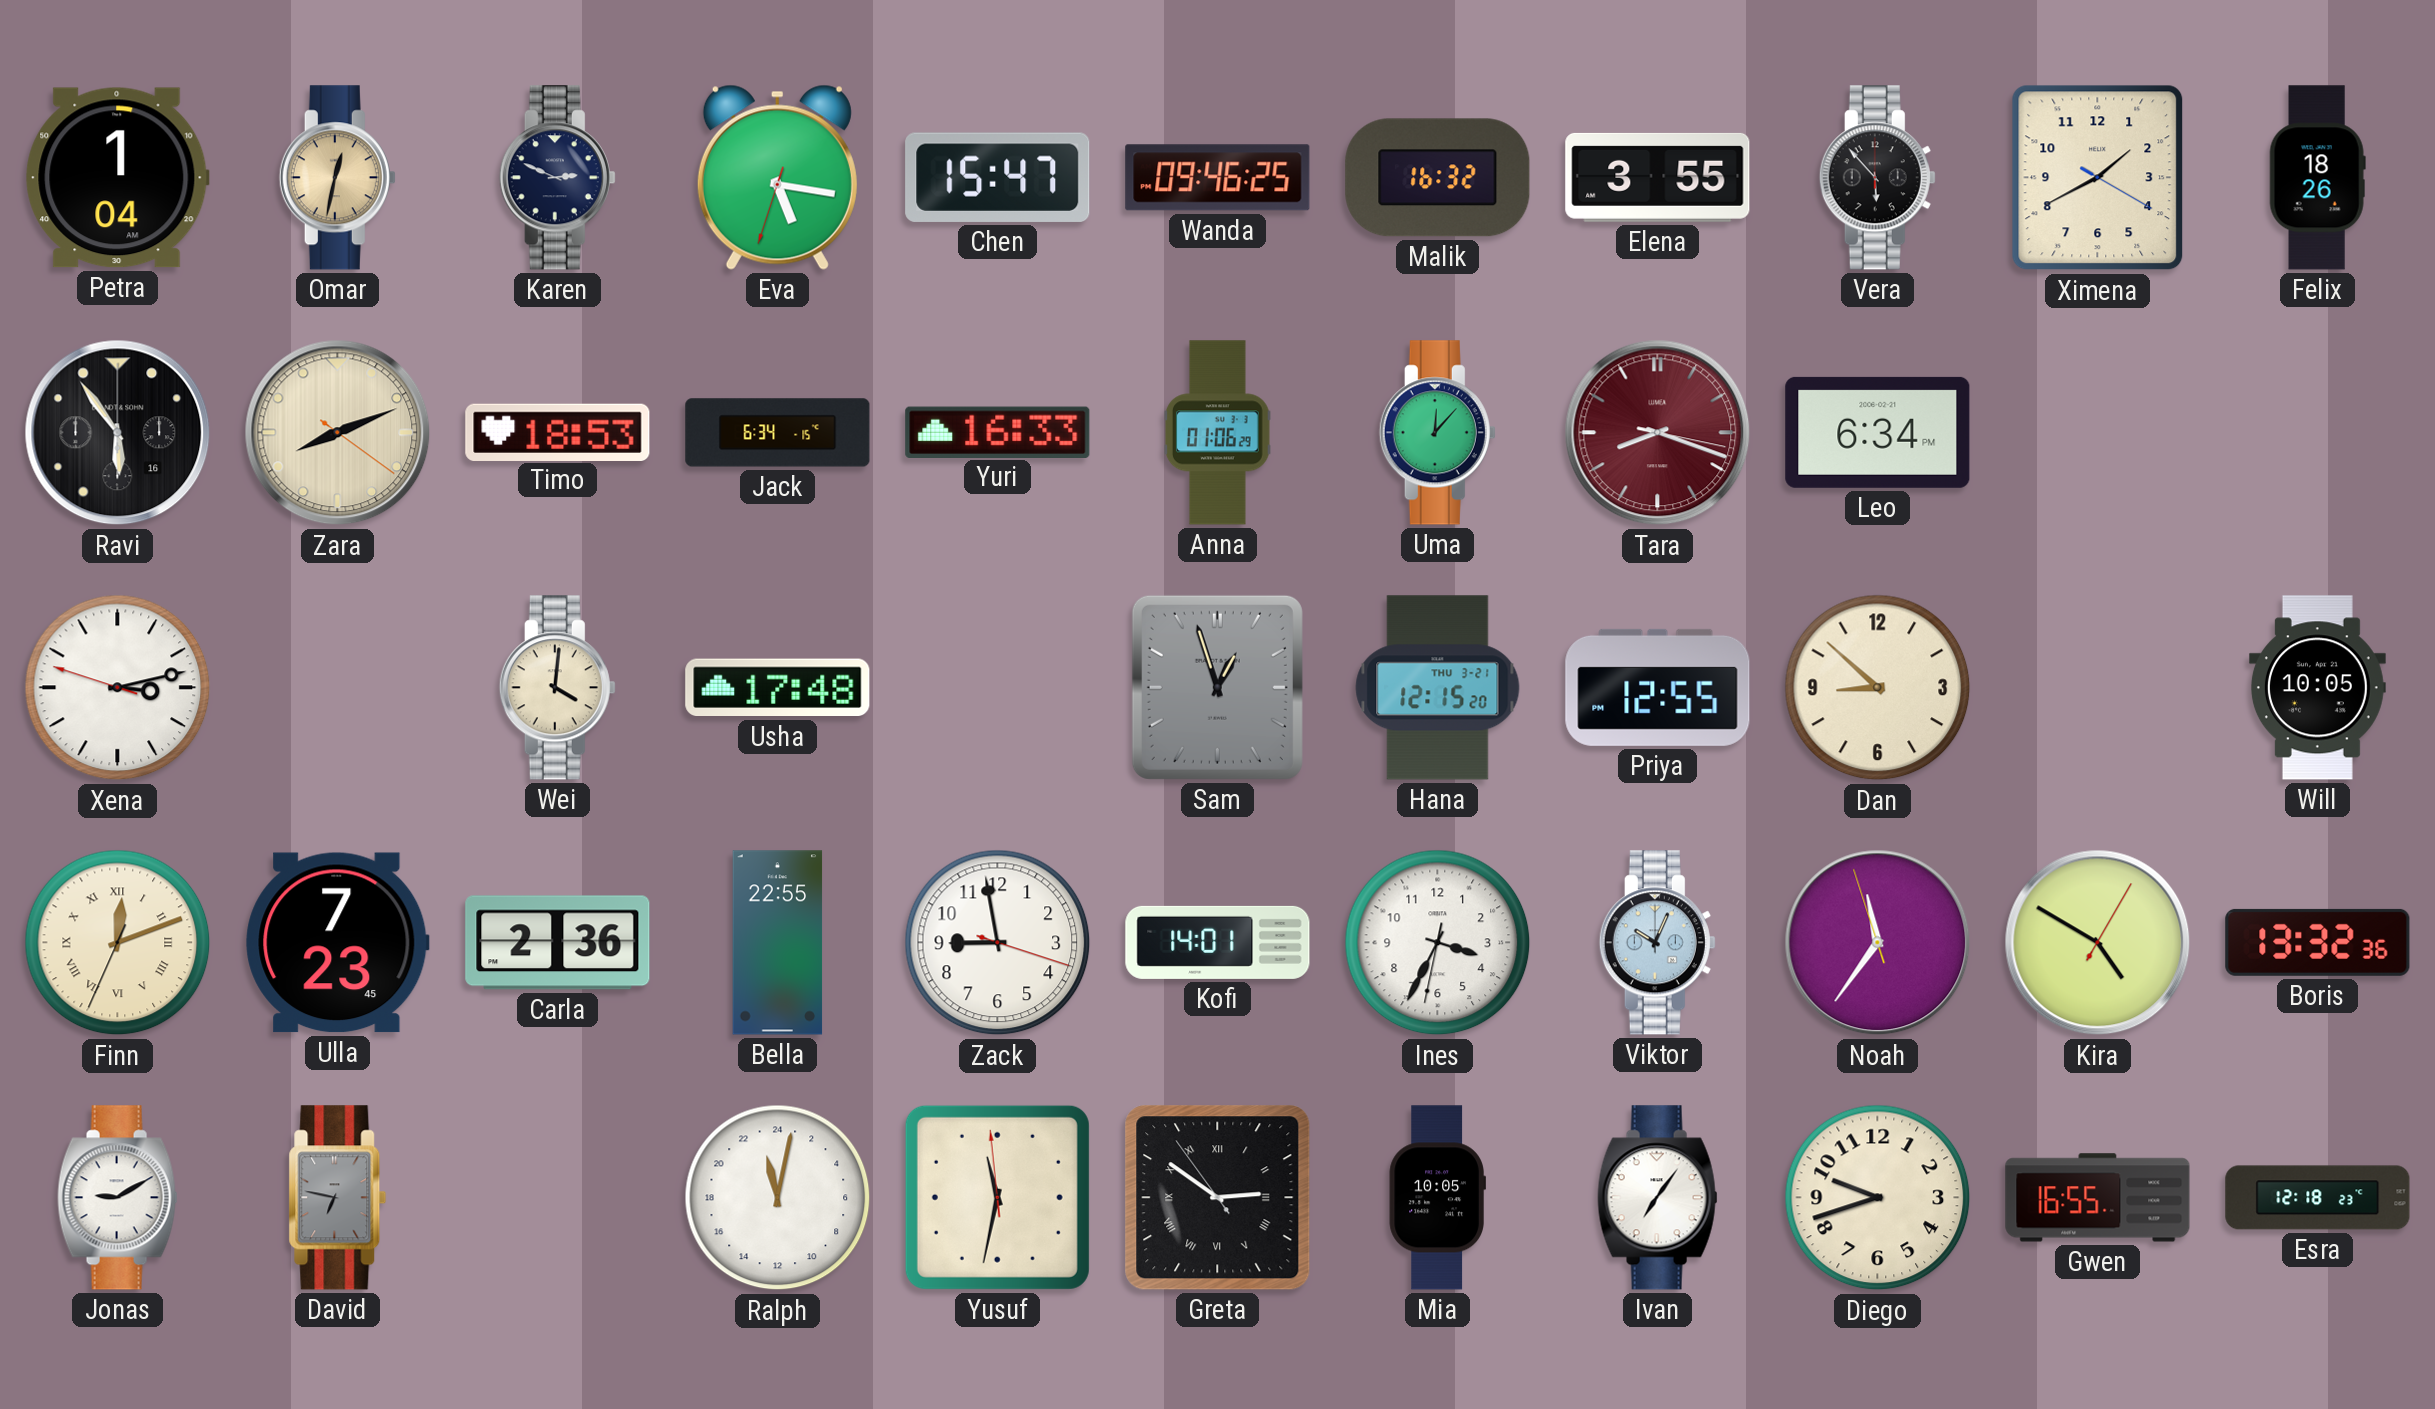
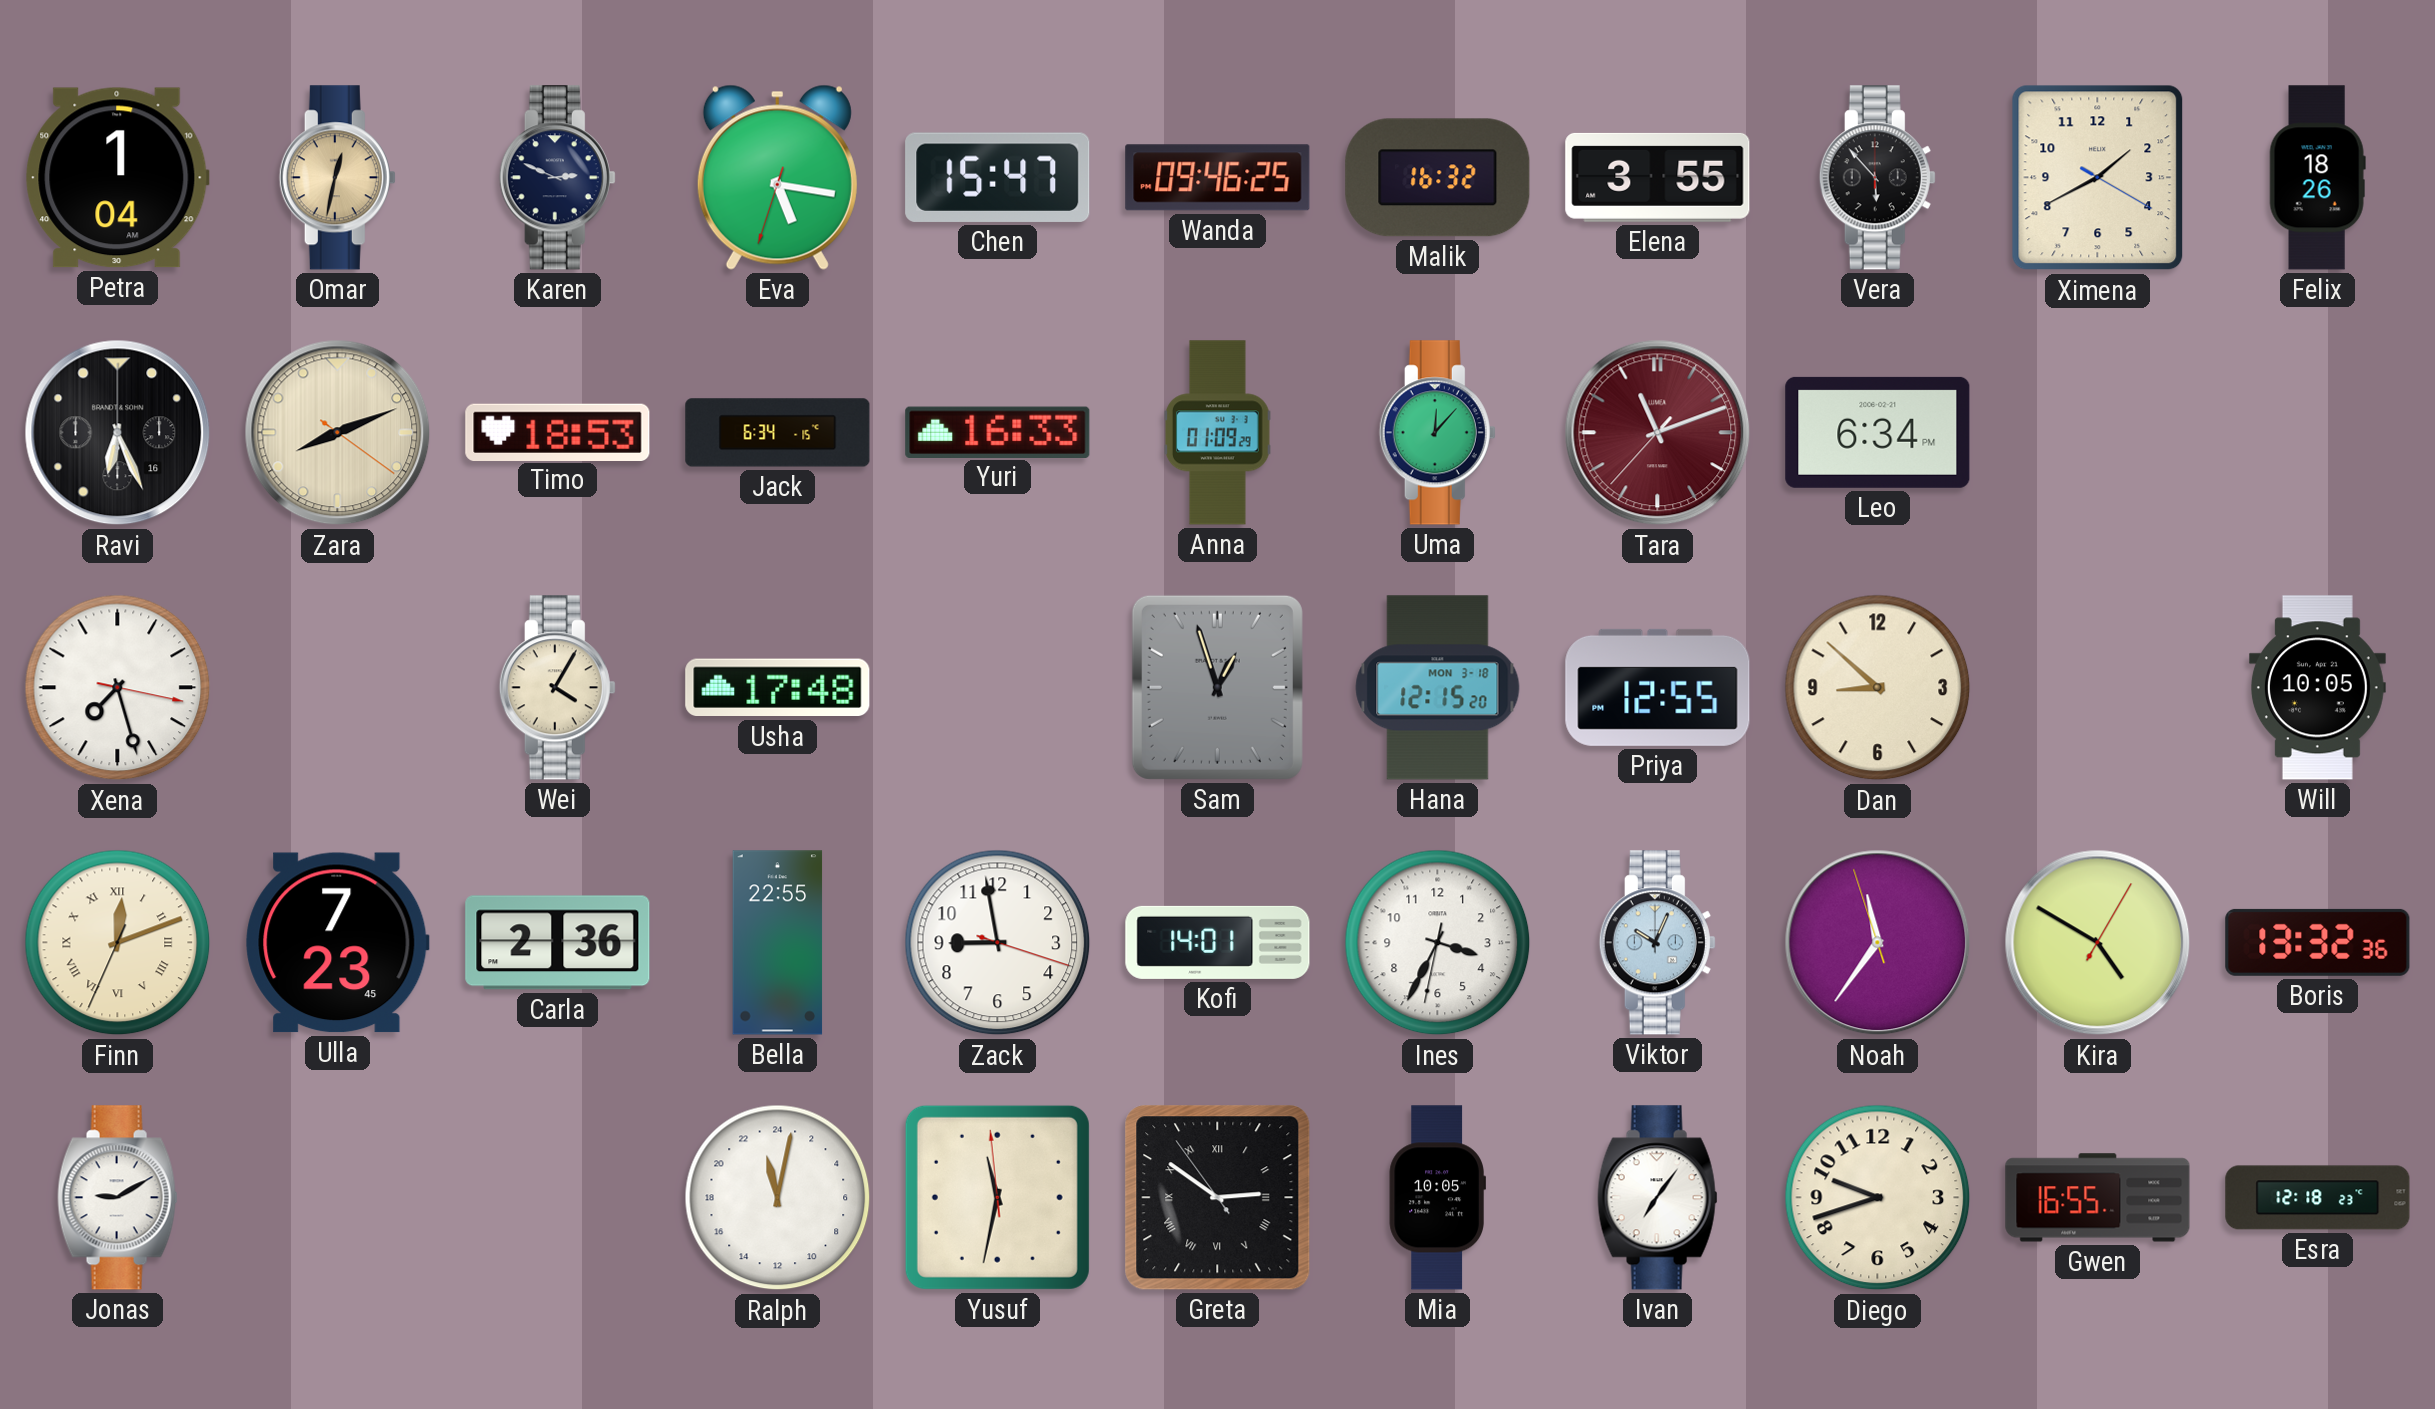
Ravi: 5:54 -> 6:26 (118, 433)
Anna: 01:06 -> 01:09 (1217, 433)
Tara: 8:18 -> 11:11 (1658, 433)
Xena: 3:12 -> 7:27 (118, 688)
Wei: 4:01 -> 4:05 (557, 688)
Hana date: THU 3-21 -> MON 3-18 (1438, 688)
David: 6:47 -> none (338, 1198)
